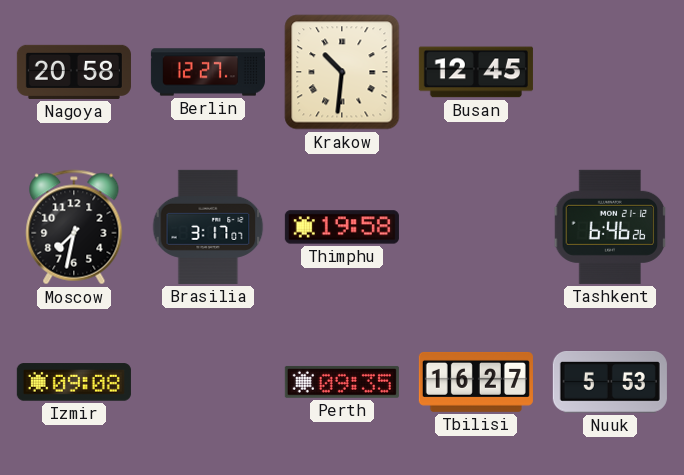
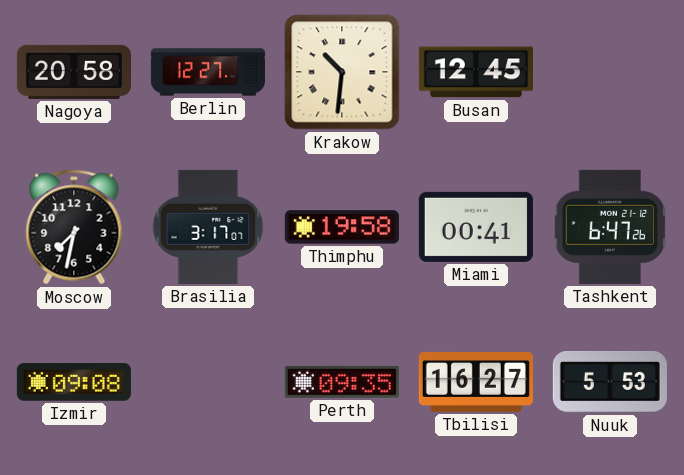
Miami: none -> 00:41 (476, 227)
Tashkent: 6:46 -> 6:47 (610, 227)
